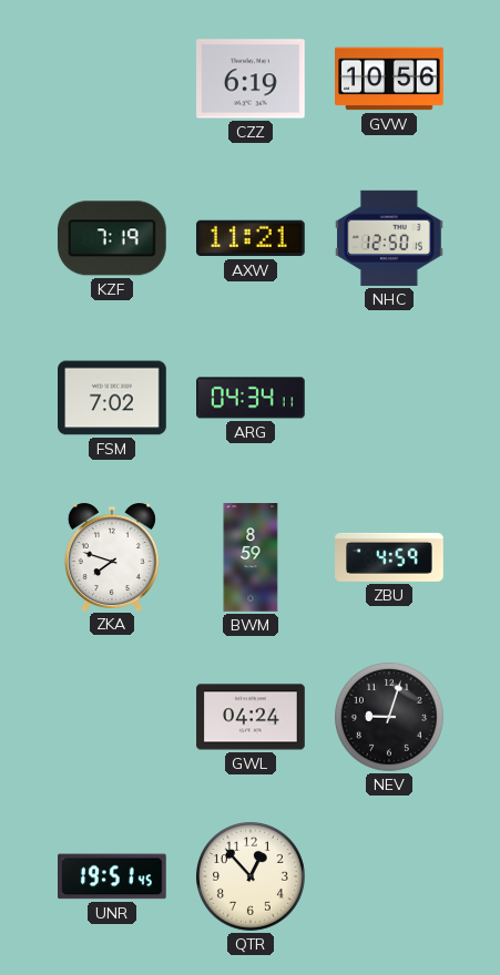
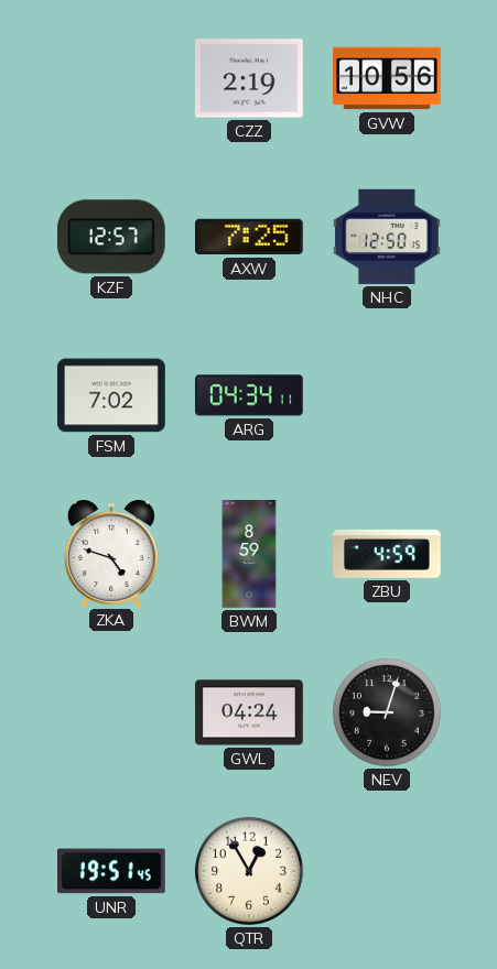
CZZ: 6:19 -> 2:19 (250, 78)
KZF: 7:19 -> 12:57 (111, 237)
AXW: 11:21 -> 7:25 (249, 237)
ZKA: 7:48 -> 4:48 (111, 554)
QTR: 12:53 -> 12:55 (249, 871)
